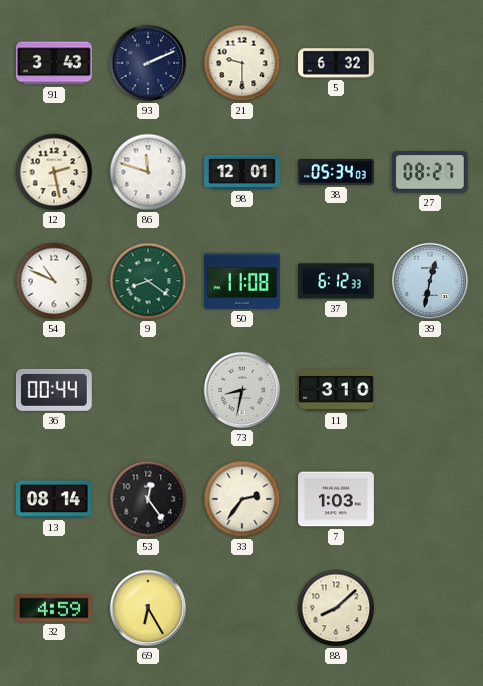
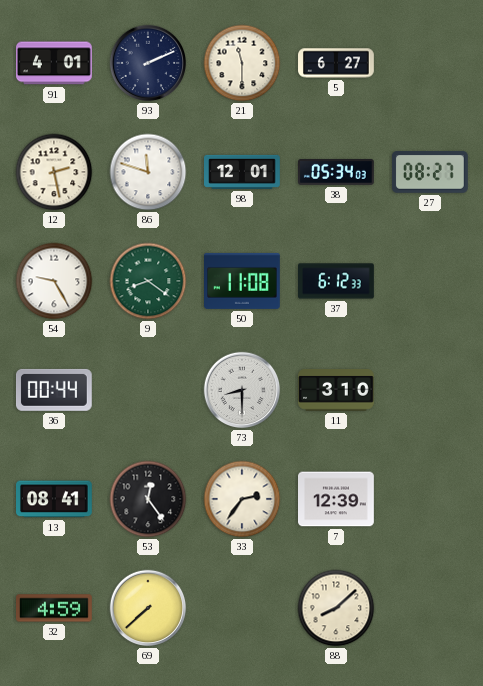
91: 3:43 -> 4:01 (55, 63)
21: 9:30 -> 11:30 (242, 63)
5: 6:32 -> 6:27 (336, 63)
54: 10:49 -> 9:25 (54, 281)
39: 12:32 -> none (430, 281)
73: 8:32 -> 8:30 (242, 390)
13: 08:14 -> 08:41 (55, 499)
7: 1:03 -> 12:39 (337, 499)
69: 6:25 -> 7:38 (148, 608)
